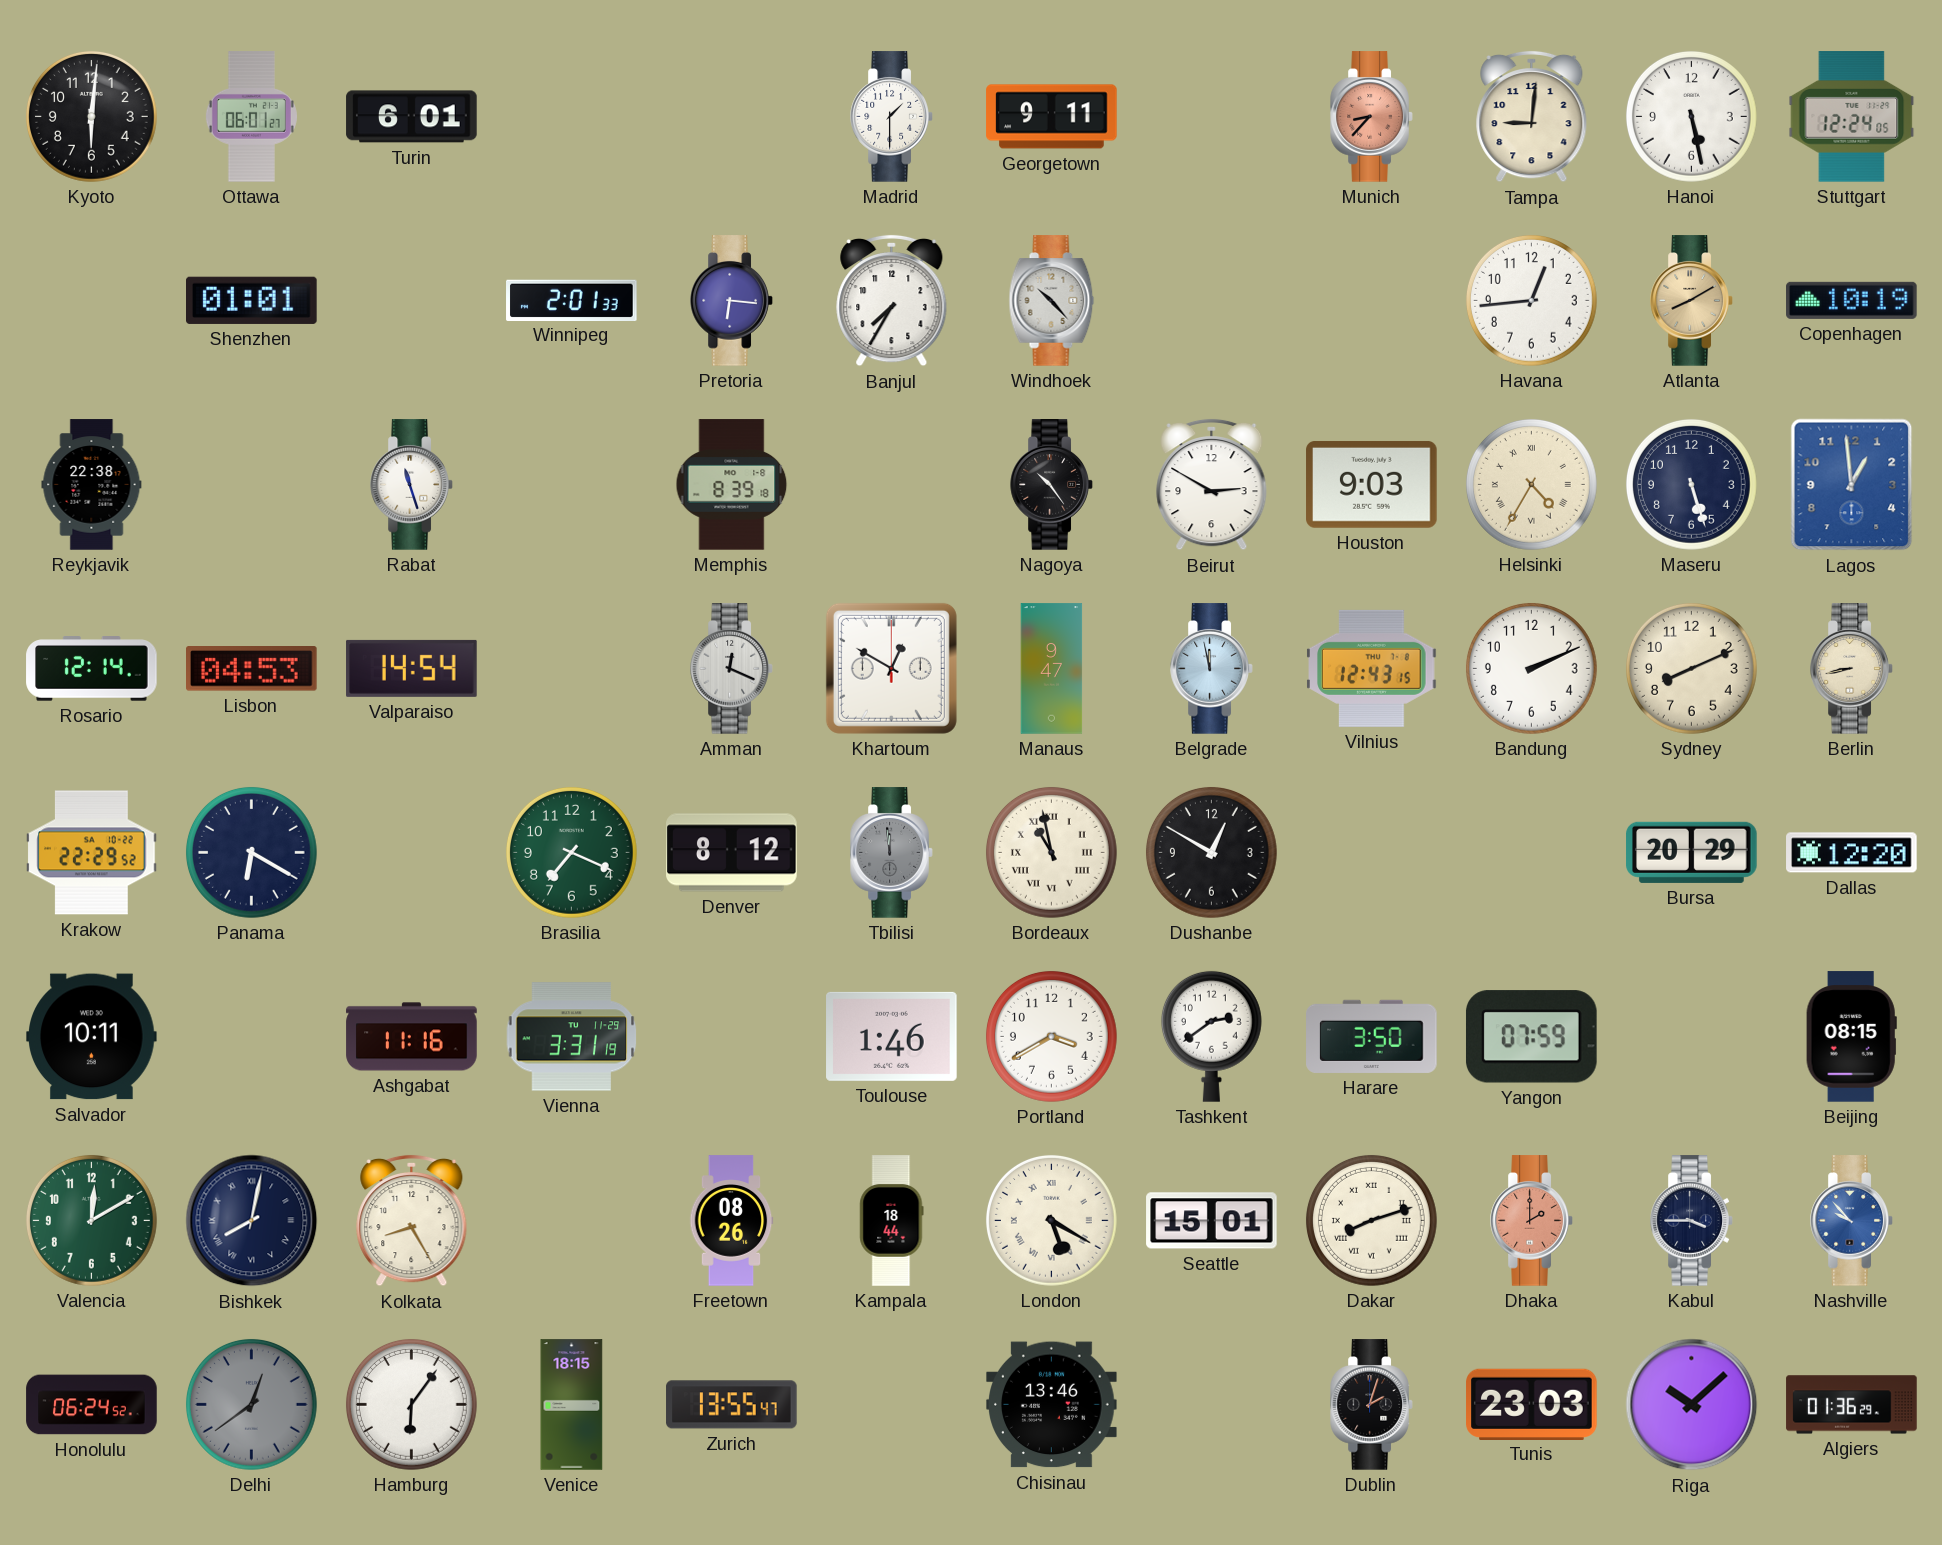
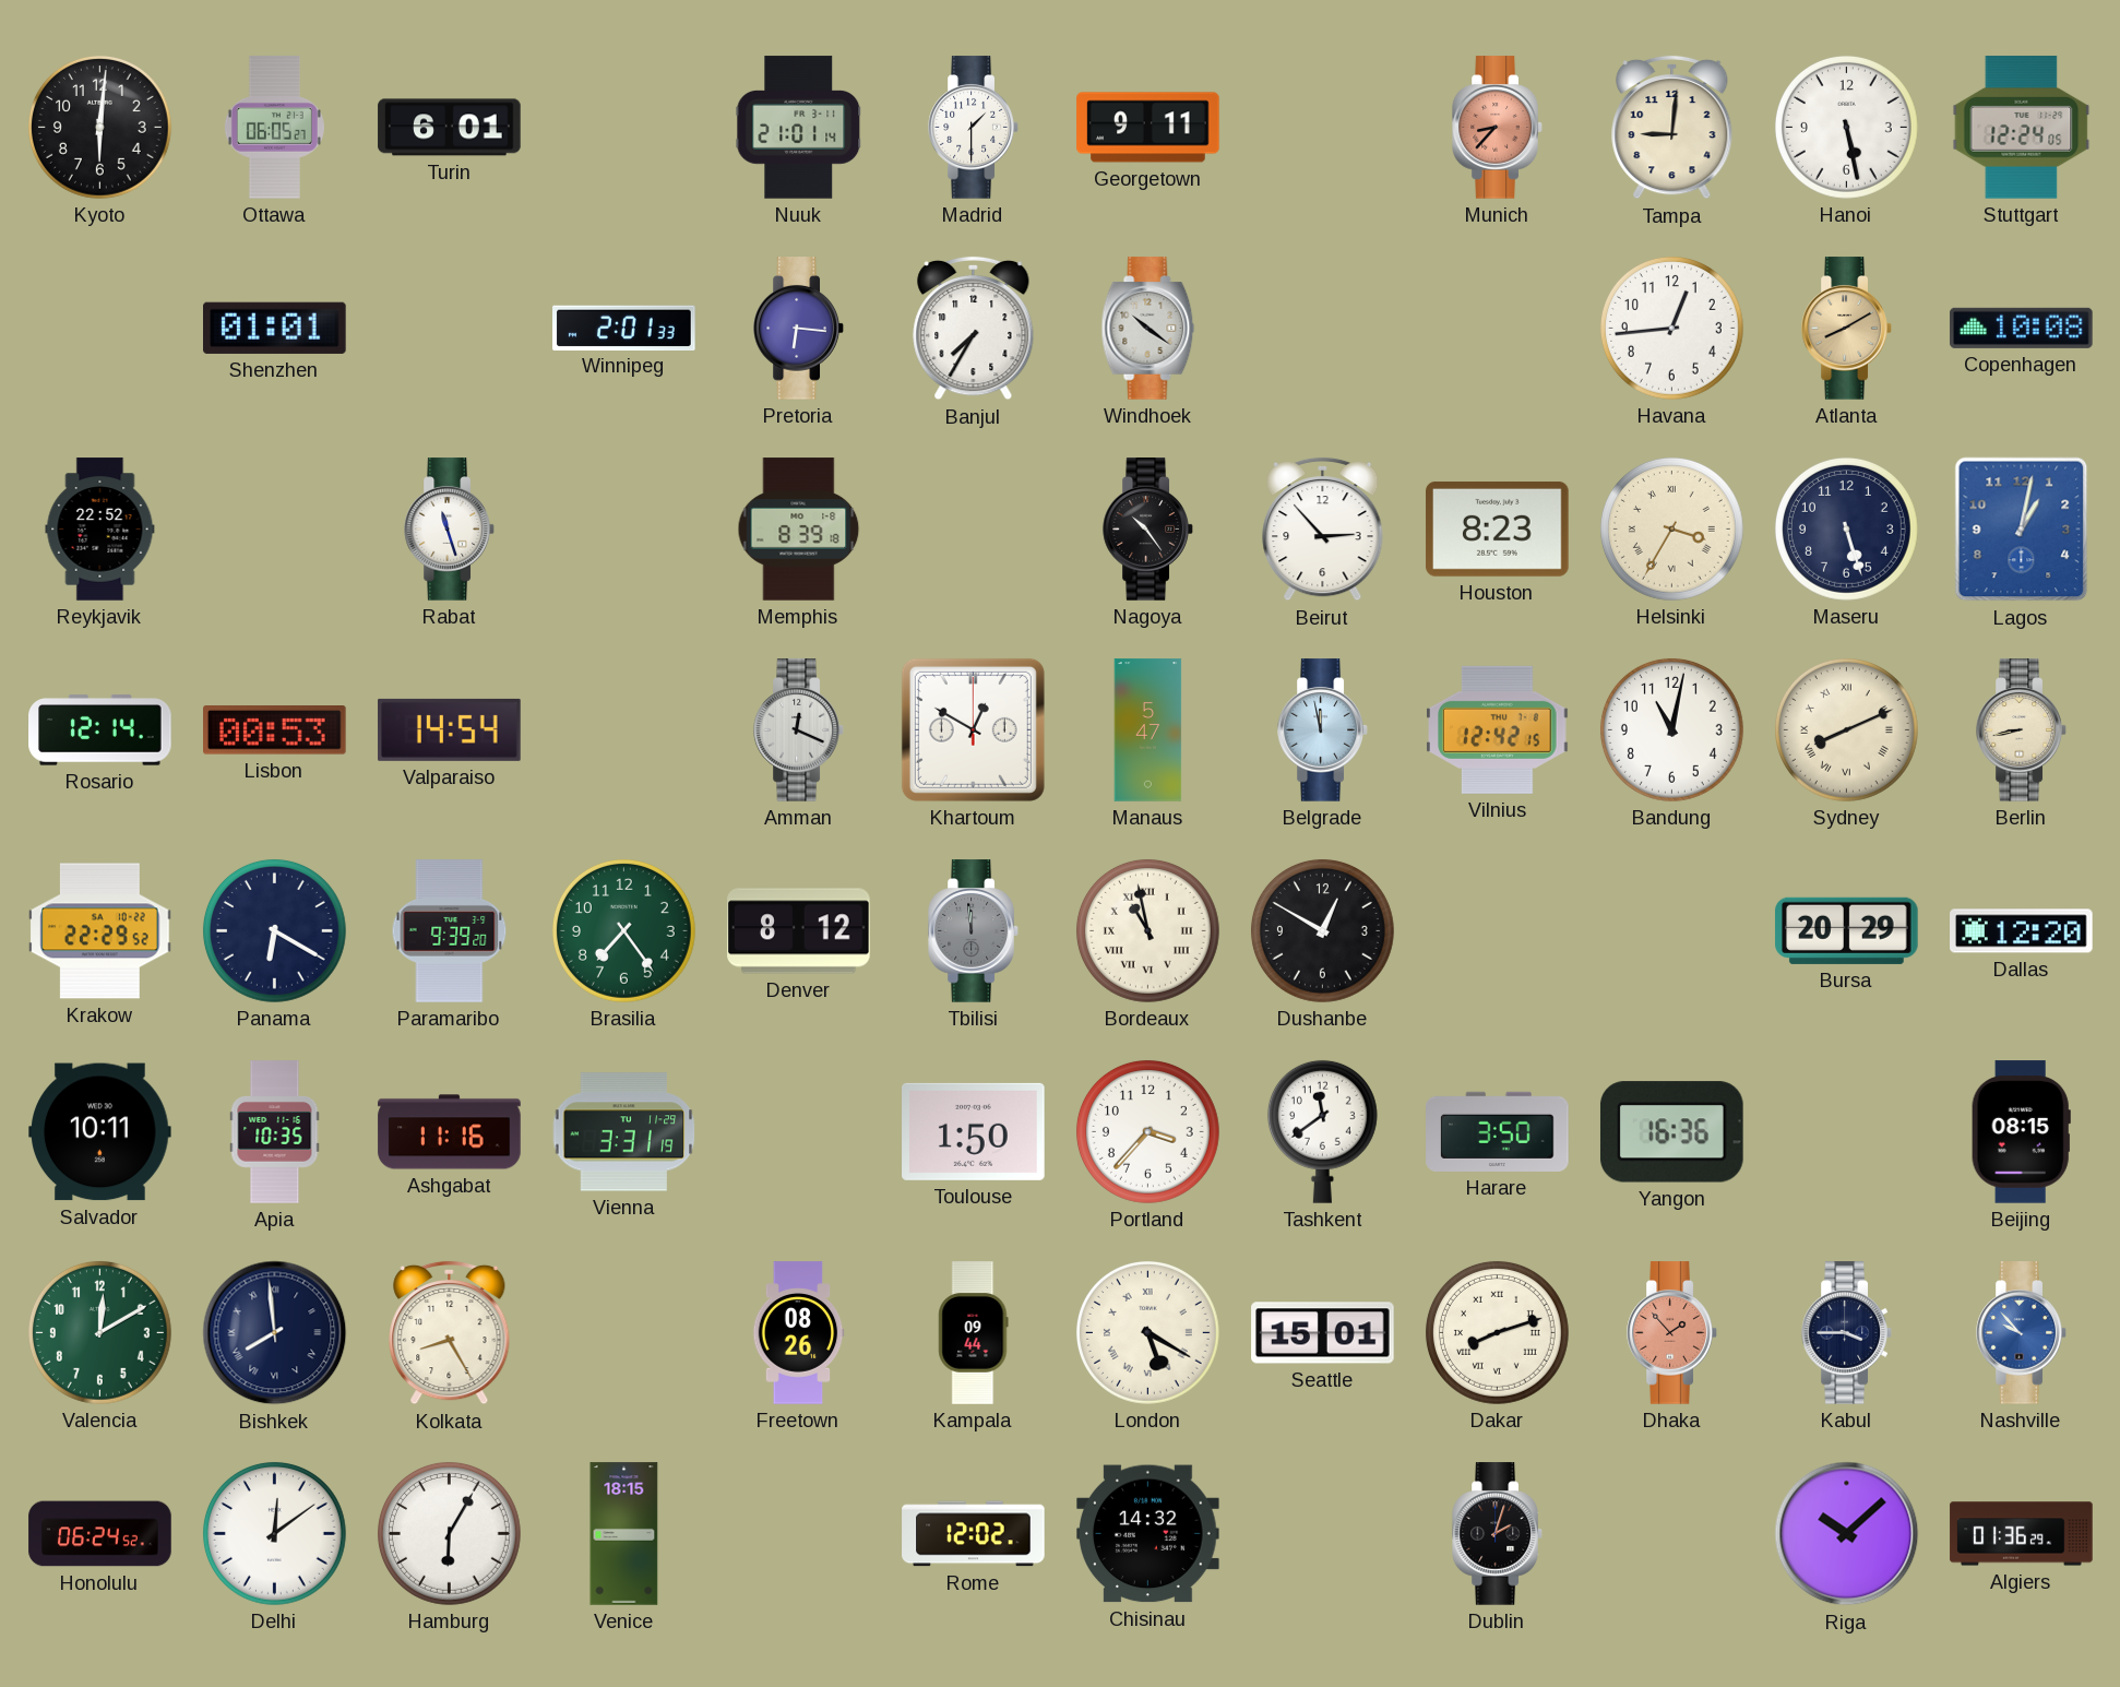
Ottawa: 06:01 -> 06:05 (274, 128)
Nuuk: none -> 21:01 (799, 128)
Windhoek: 10:23 -> 10:21 (1148, 329)
Copenhagen: 10:19 -> 10:08 (2022, 328)
Reykjavik: 22:38 -> 22:52 (100, 530)
Beirut: 2:50 -> 2:53 (1323, 530)
Houston: 9:03 -> 8:23 (1498, 528)
Helsinki: 4:35 -> 3:35 (1671, 528)
Lagos: 12:59 -> 1:02 (2022, 530)
Lisbon: 04:53 -> 00:53 (275, 730)
Manaus: 9:47 -> 5:47 (1148, 730)
Vilnius: 12:43 -> 12:42 (1498, 729)
Bandung: 2:11 -> 11:02 (1671, 729)
Sydney numerals: Arabic -> Roman (1846, 729)
Paramaribo: none -> 9:39 (450, 931)
Brasilia: 7:19 -> 7:24 (623, 930)
Apia: none -> 10:35 (275, 1132)
Toulouse: 1:46 -> 1:50 (974, 1131)
Portland: 3:40 -> 3:37 (1147, 1131)
Tashkent: 2:39 -> 11:39 (1322, 1131)
Yangon: 07:59 -> 16:36 (1671, 1132)
Bishkek: 8:02 -> 7:59 (275, 1333)
Kampala: 18:44 -> 09:44 (974, 1333)
Dhaka: 2:00 -> 1:53 (1672, 1333)
Delhi: 12:39 -> 12:09 (274, 1533)
Delhi dial: grey -> white (274, 1533)
Hamburg: 6:06 -> 6:05 (449, 1533)
Zurich: 13:55 -> none (732, 1405)
Rome: none -> 12:02 (974, 1534)
Chisinau: 13:46 -> 14:32 (1148, 1534)
Tunis: 23:03 -> none (1532, 1404)
